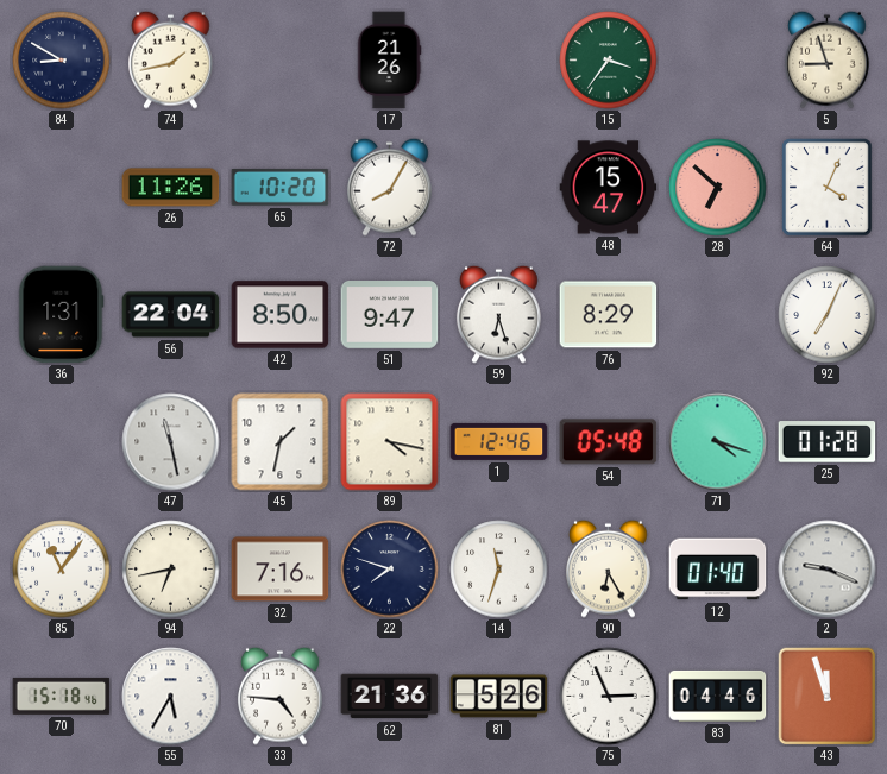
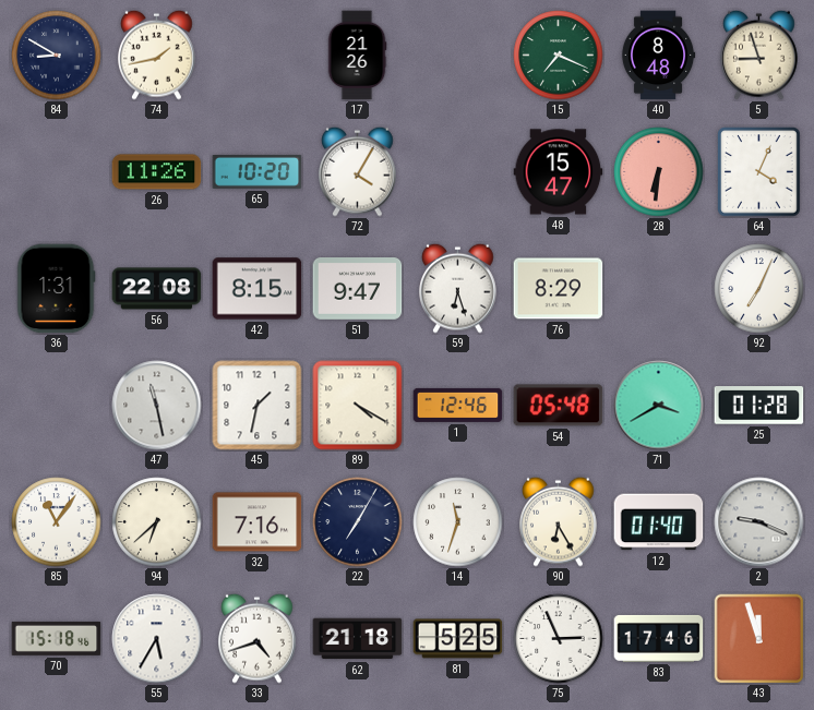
15: 3:36 -> 7:19 (559, 56)
40: none -> 8:48 (658, 56)
72: 8:05 -> 4:05 (358, 171)
28: 6:52 -> 6:31 (659, 172)
56: 22:04 -> 22:08 (157, 289)
42: 8:50 -> 8:15 (258, 289)
89: 4:17 -> 4:20 (358, 406)
71: 4:18 -> 3:40 (659, 406)
94: 6:43 -> 6:38 (157, 522)
22: 7:48 -> 7:05 (358, 522)
33: 4:46 -> 4:42 (258, 638)
62: 21:36 -> 21:18 (358, 639)
81: 5:26 -> 5:25 (458, 639)
83: 04:46 -> 17:46 (659, 638)
